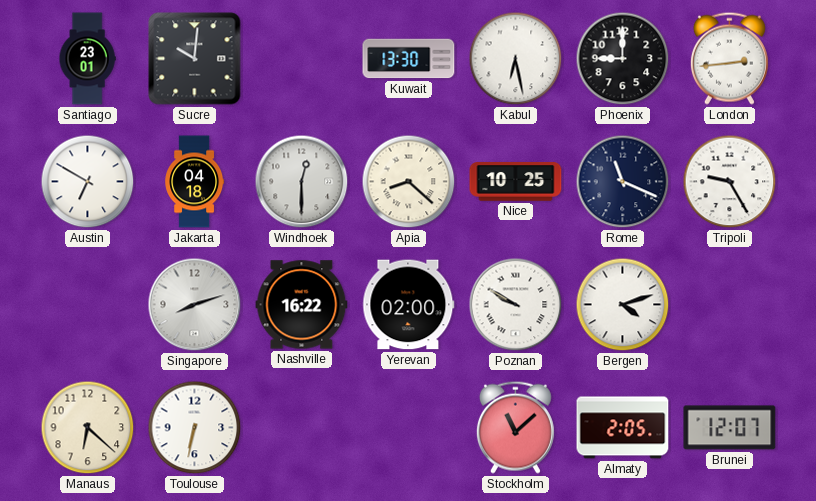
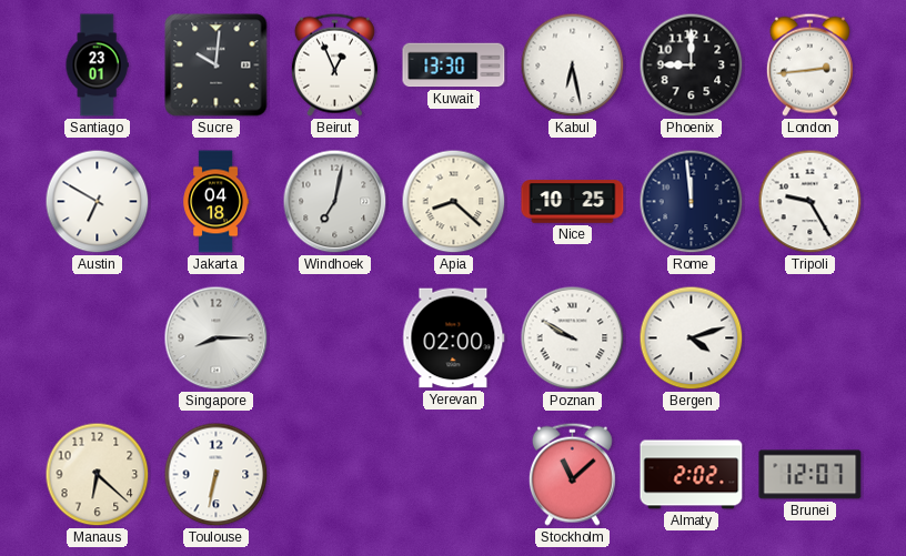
Beirut: none -> 12:56 (334, 64)
Windhoek: 12:30 -> 7:02 (335, 202)
Rome: 11:19 -> 11:59 (692, 202)
Singapore: 8:12 -> 8:15 (217, 338)
Nashville: 16:22 -> none (302, 305)
Almaty: 2:05 -> 2:02 (692, 475)
